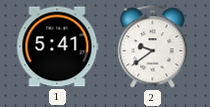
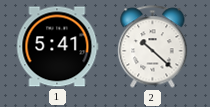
2: 9:39 -> 10:22 (153, 47)
